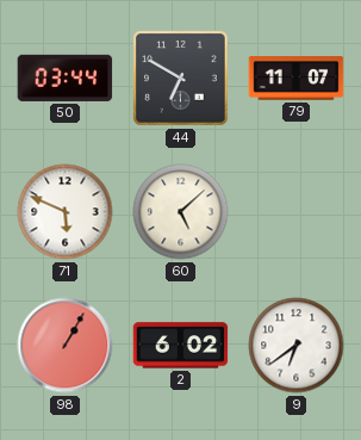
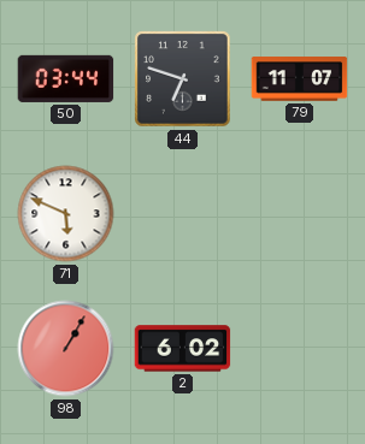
44: 6:50 -> 6:48 (183, 79)
60: 5:08 -> none (181, 212)
9: 6:39 -> none (297, 346)
